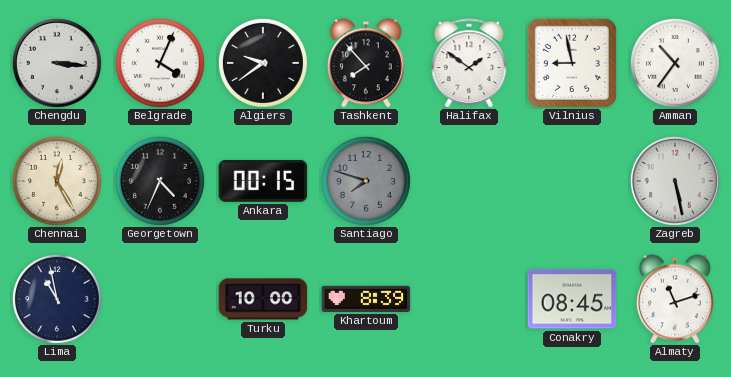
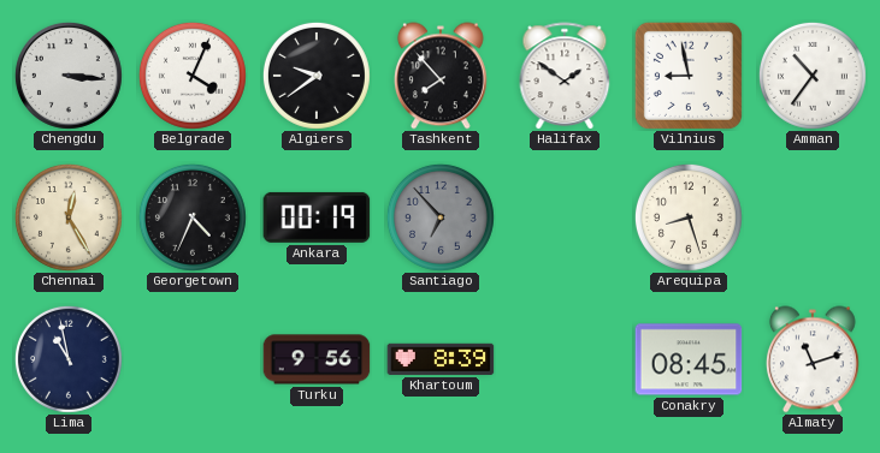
Ankara: 00:15 -> 00:19 (317, 217)
Santiago: 7:48 -> 6:53 (441, 217)
Arequipa: none -> 8:27 (689, 217)
Zagreb: 5:28 -> none (675, 181)
Turku: 10:00 -> 9:56 (317, 359)
